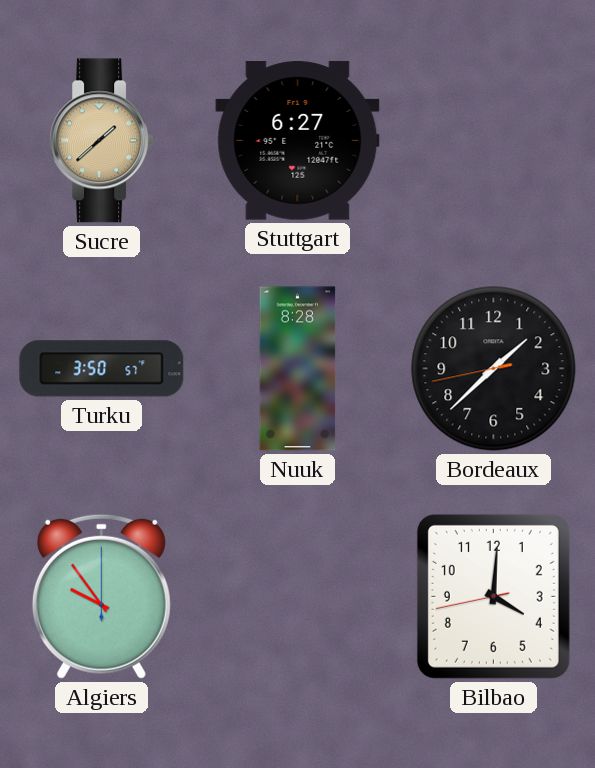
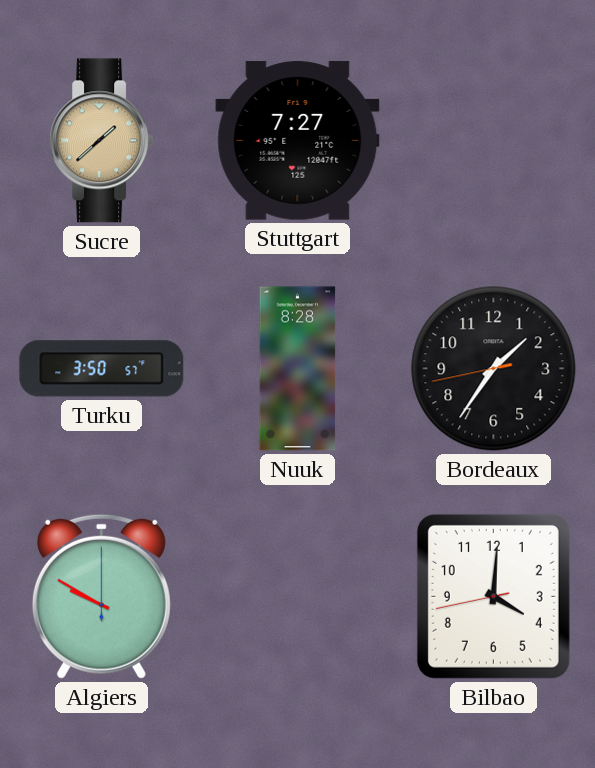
Stuttgart: 6:27 -> 7:27 (298, 141)
Bordeaux: 1:37 -> 1:35 (494, 369)
Algiers: 9:54 -> 9:50 (101, 596)
